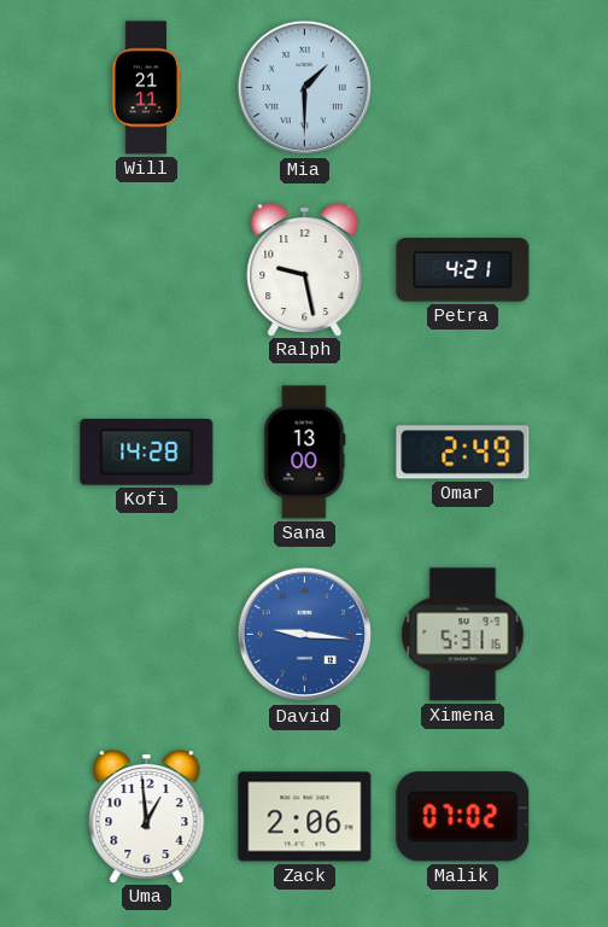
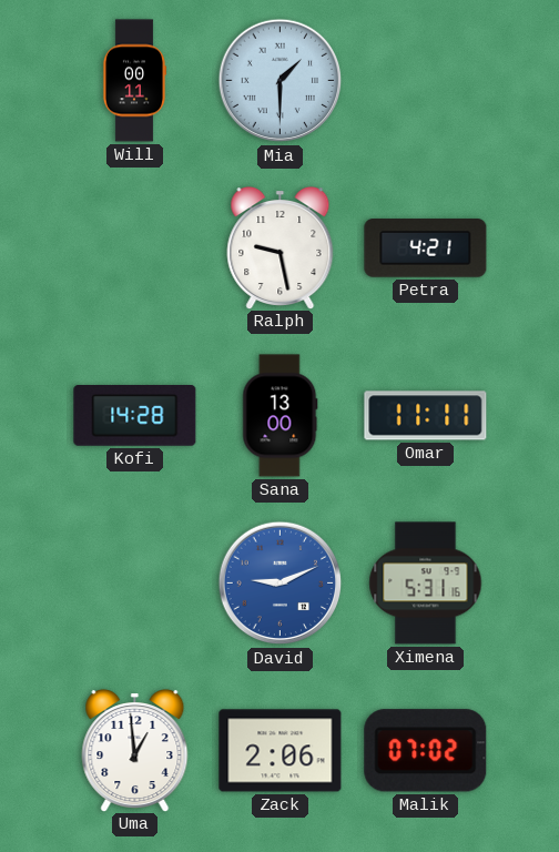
Will: 21:11 -> 00:11 (134, 81)
Omar: 2:49 -> 11:11 (426, 416)
David: 9:16 -> 9:11 (281, 584)
